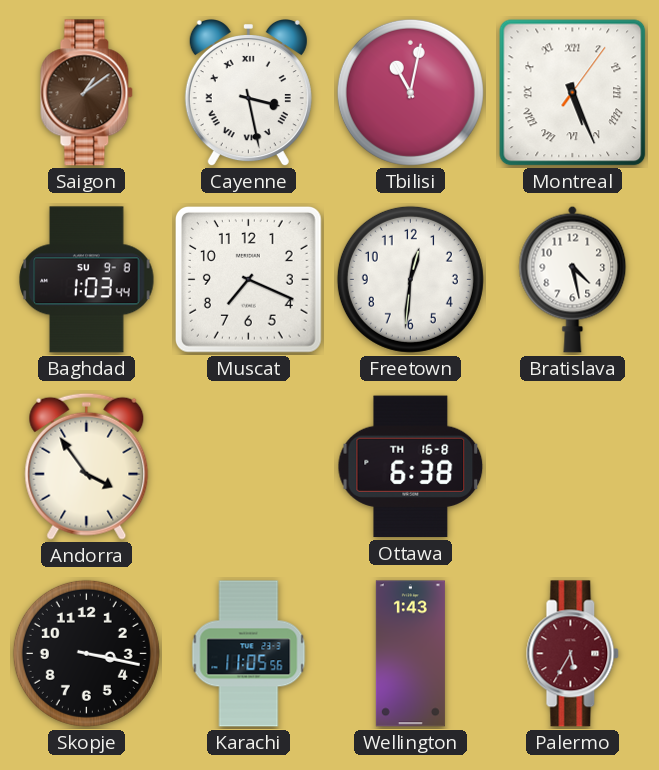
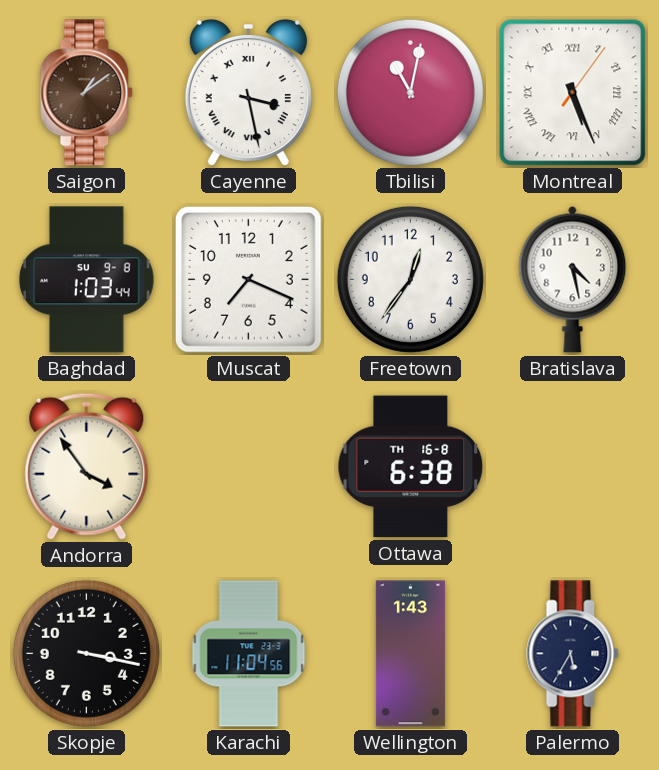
Freetown: 12:31 -> 12:36 (410, 279)
Karachi: 11:05 -> 11:04 (249, 654)
Palermo dial: burgundy -> navy (573, 654)
